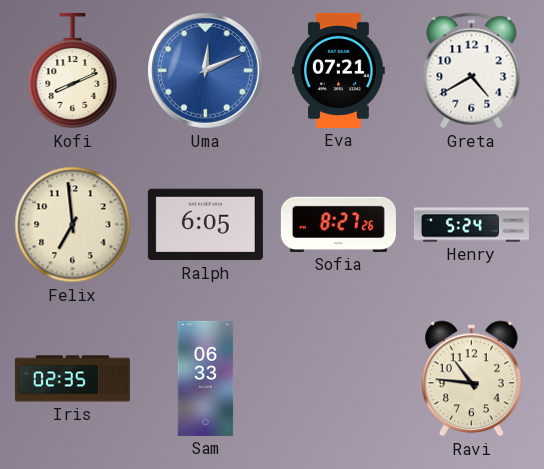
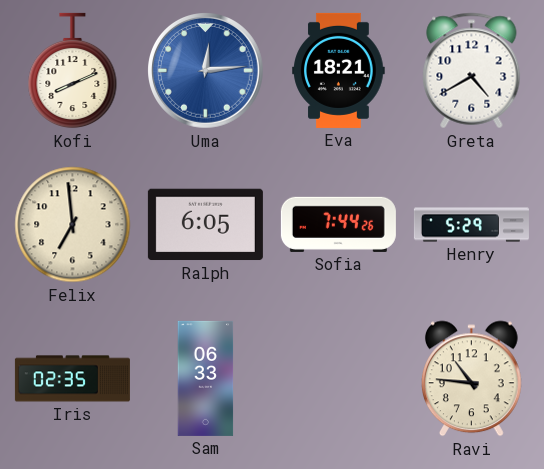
Uma: 12:11 -> 12:14 (206, 71)
Eva: 07:21 -> 18:21 (339, 70)
Sofia: 8:27 -> 7:44 (338, 224)
Henry: 5:24 -> 5:29 (471, 225)
